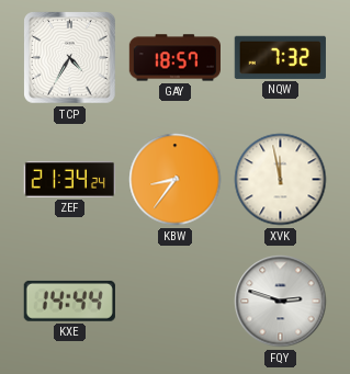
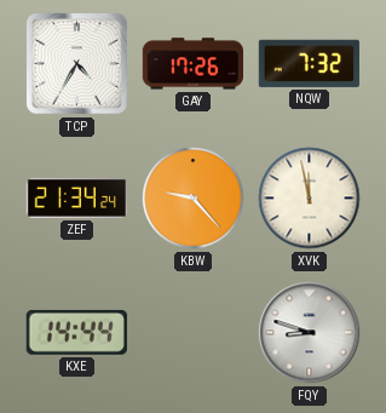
GAY: 18:57 -> 17:26 (192, 64)
KBW: 8:36 -> 9:23 (194, 199)
FQY: 2:48 -> 8:48 (310, 333)
